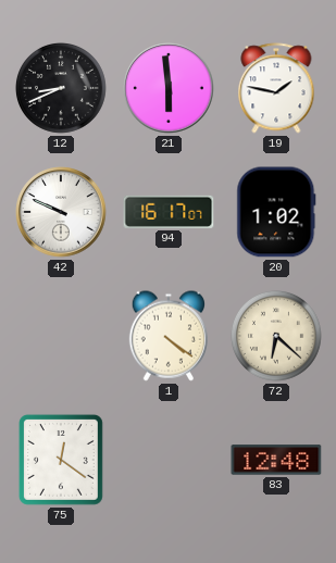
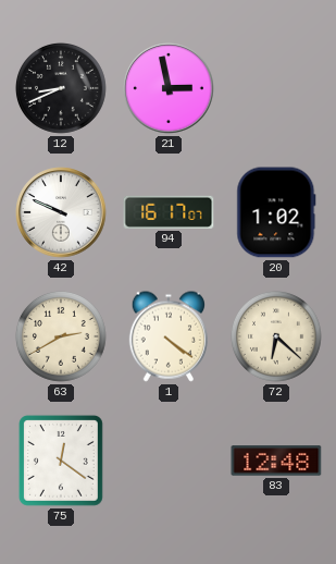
21: 5:59 -> 2:58 (169, 88)
19: 1:47 -> none (276, 88)
63: none -> 2:40 (61, 336)
